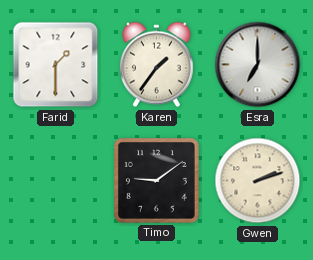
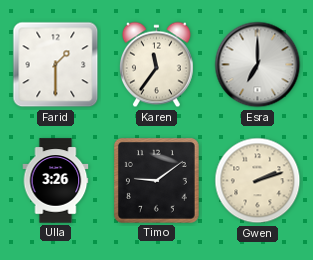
Karen: 1:36 -> 11:36 (156, 65)
Ulla: none -> 3:26 (56, 181)
